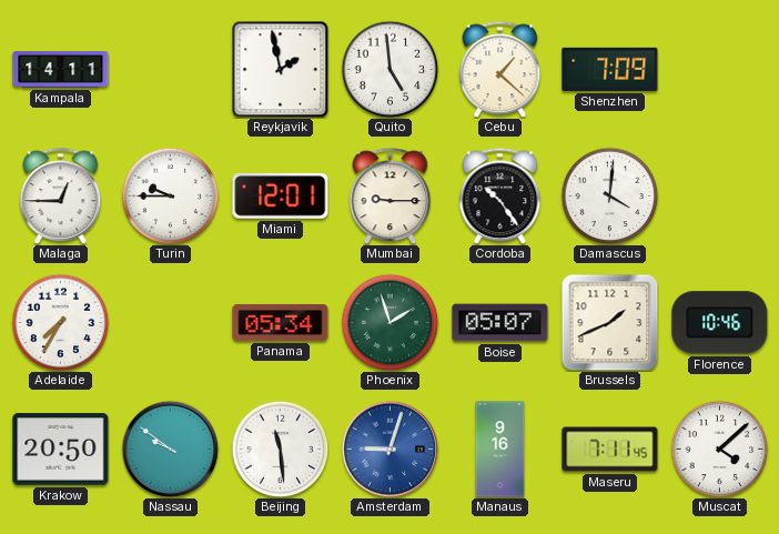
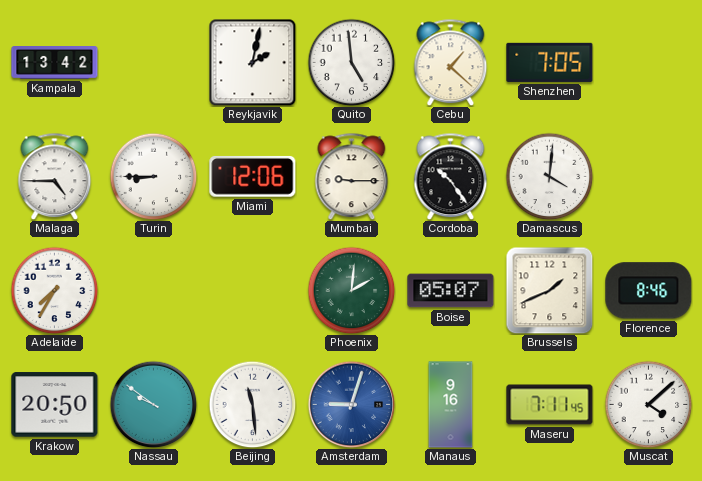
Kampala: 14:11 -> 13:42 (55, 63)
Reykjavik: 1:58 -> 2:02 (252, 62)
Shenzhen: 7:09 -> 7:05 (550, 62)
Malaga: 12:45 -> 4:45 (55, 176)
Turin: 9:45 -> 8:45 (153, 176)
Miami: 12:01 -> 12:06 (253, 177)
Panama: 05:34 -> none (281, 322)
Phoenix: 1:57 -> 2:01 (351, 290)
Florence: 10:46 -> 8:46 (649, 291)
